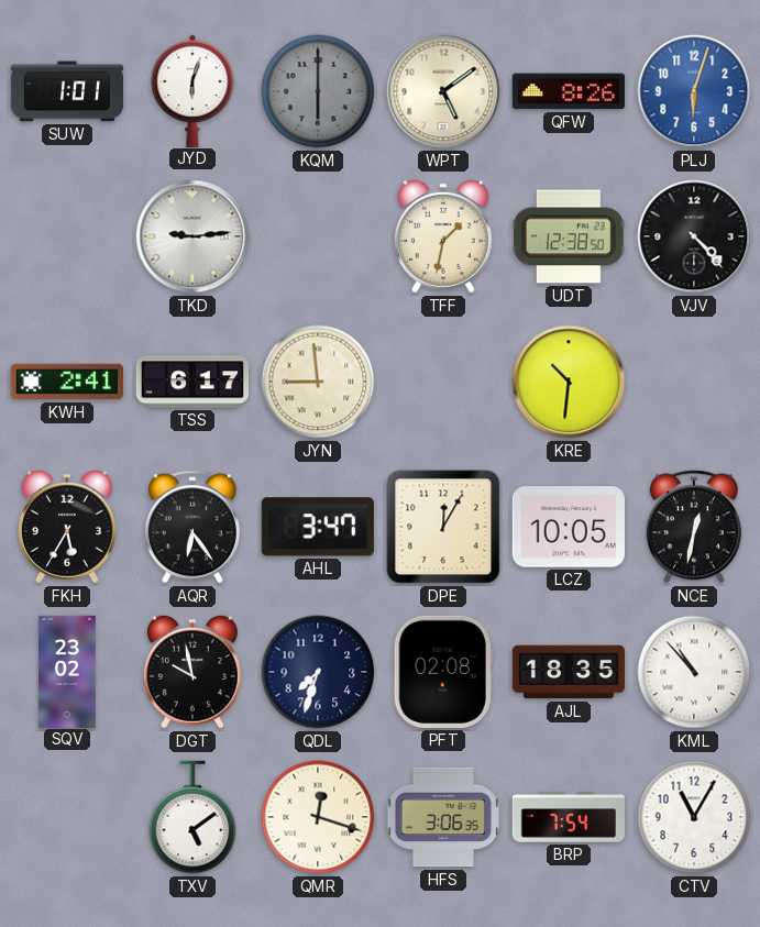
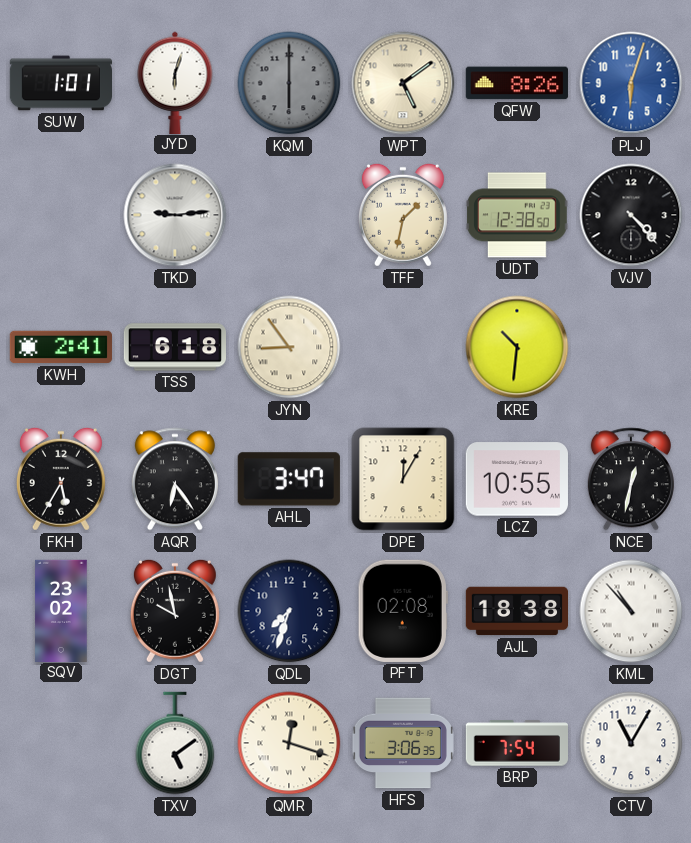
TSS: 6:17 -> 6:18 (174, 347)
JYN: 8:59 -> 8:54 (289, 347)
LCZ: 10:05 -> 10:55 (517, 479)
AJL: 18:35 -> 18:38 (516, 611)
